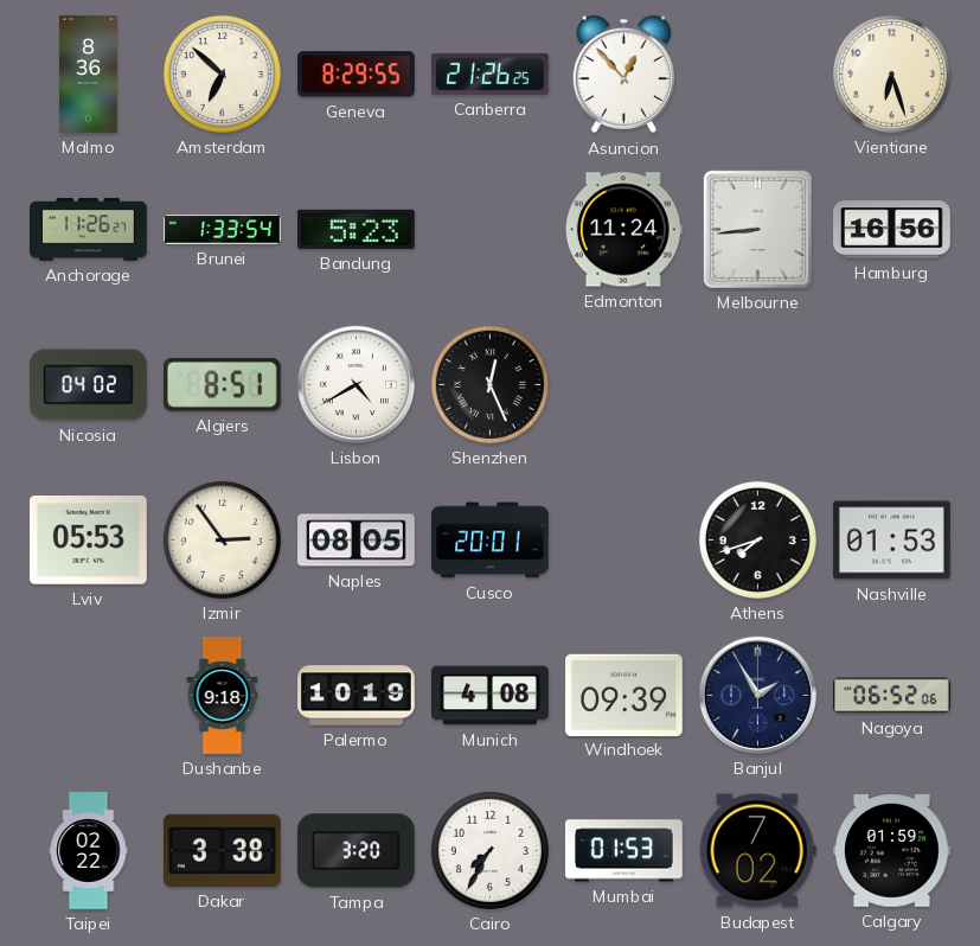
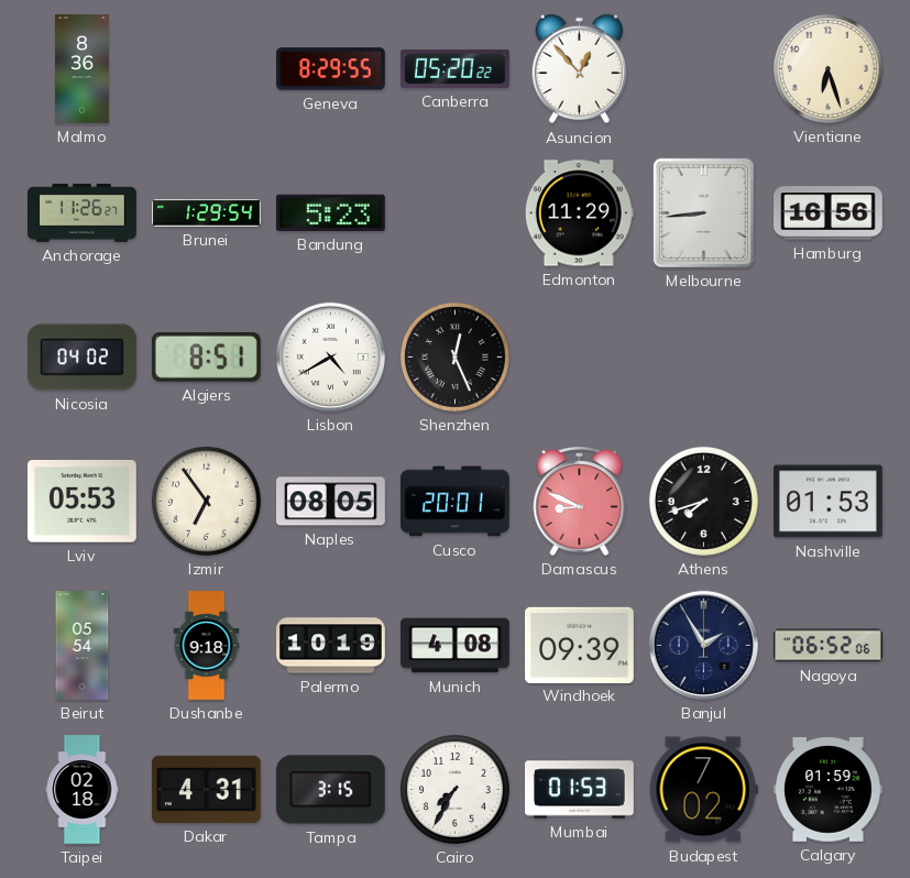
Amsterdam: 6:52 -> none (222, 73)
Canberra: 21:26 -> 05:20 (456, 68)
Brunei: 1:33 -> 1:29 (207, 213)
Edmonton: 11:24 -> 11:29 (579, 213)
Izmir: 2:54 -> 6:54 (206, 501)
Damascus: none -> 8:49 (580, 502)
Beirut: none -> 05:54 (83, 646)
Taipei: 02:22 -> 02:18 (83, 790)
Dakar: 3:38 -> 4:31 (206, 789)
Tampa: 3:20 -> 3:15 (330, 790)
